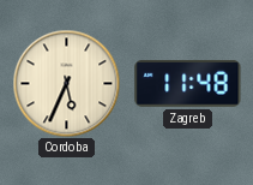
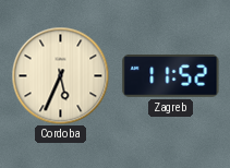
Zagreb: 11:48 -> 11:52 (171, 75)
